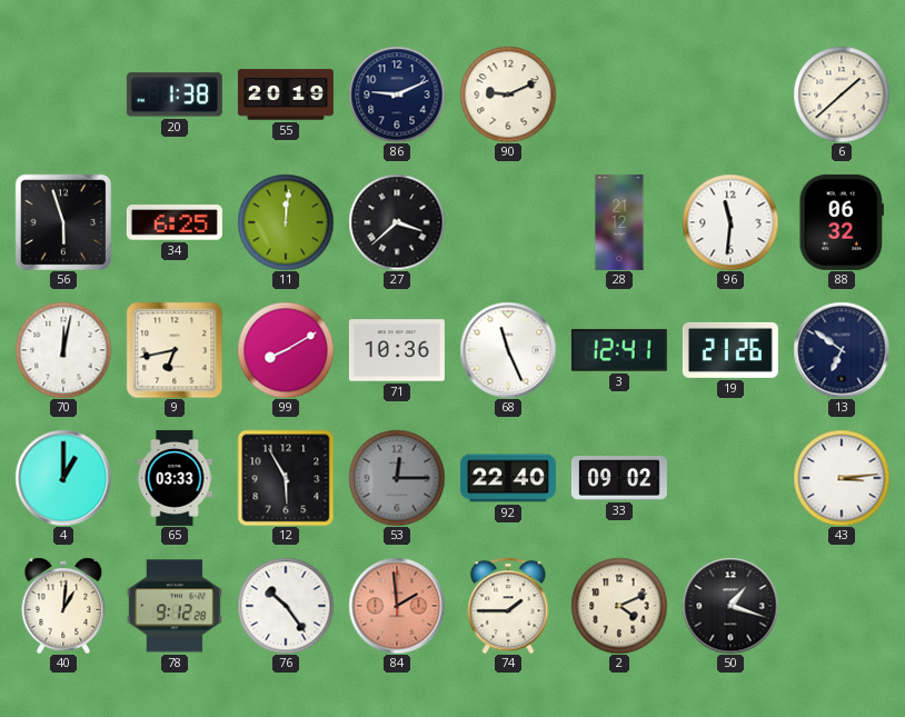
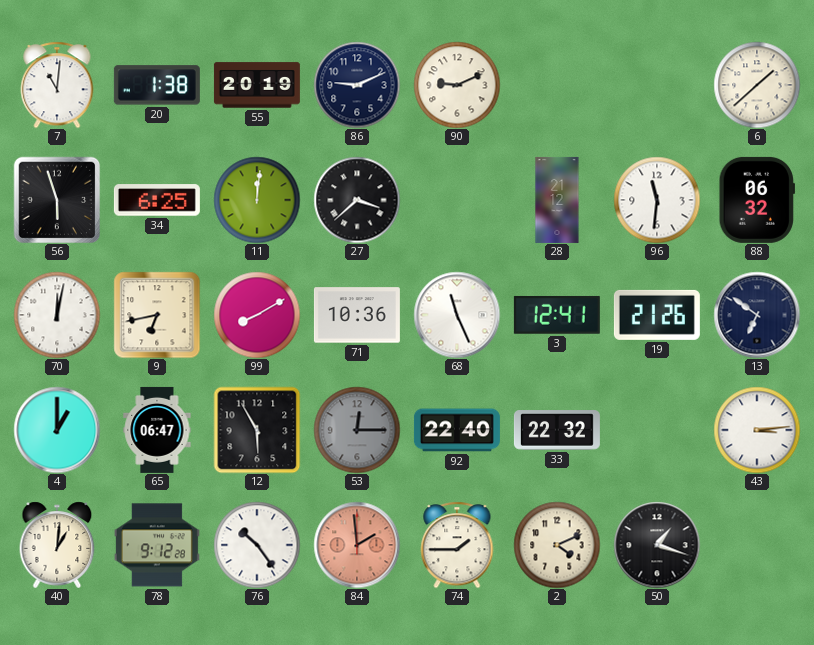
7: none -> 11:01 (57, 85)
65: 03:33 -> 06:47 (157, 430)
33: 09:02 -> 22:32 (557, 430)
